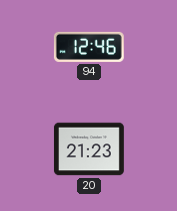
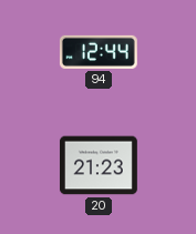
94: 12:46 -> 12:44 (99, 52)
